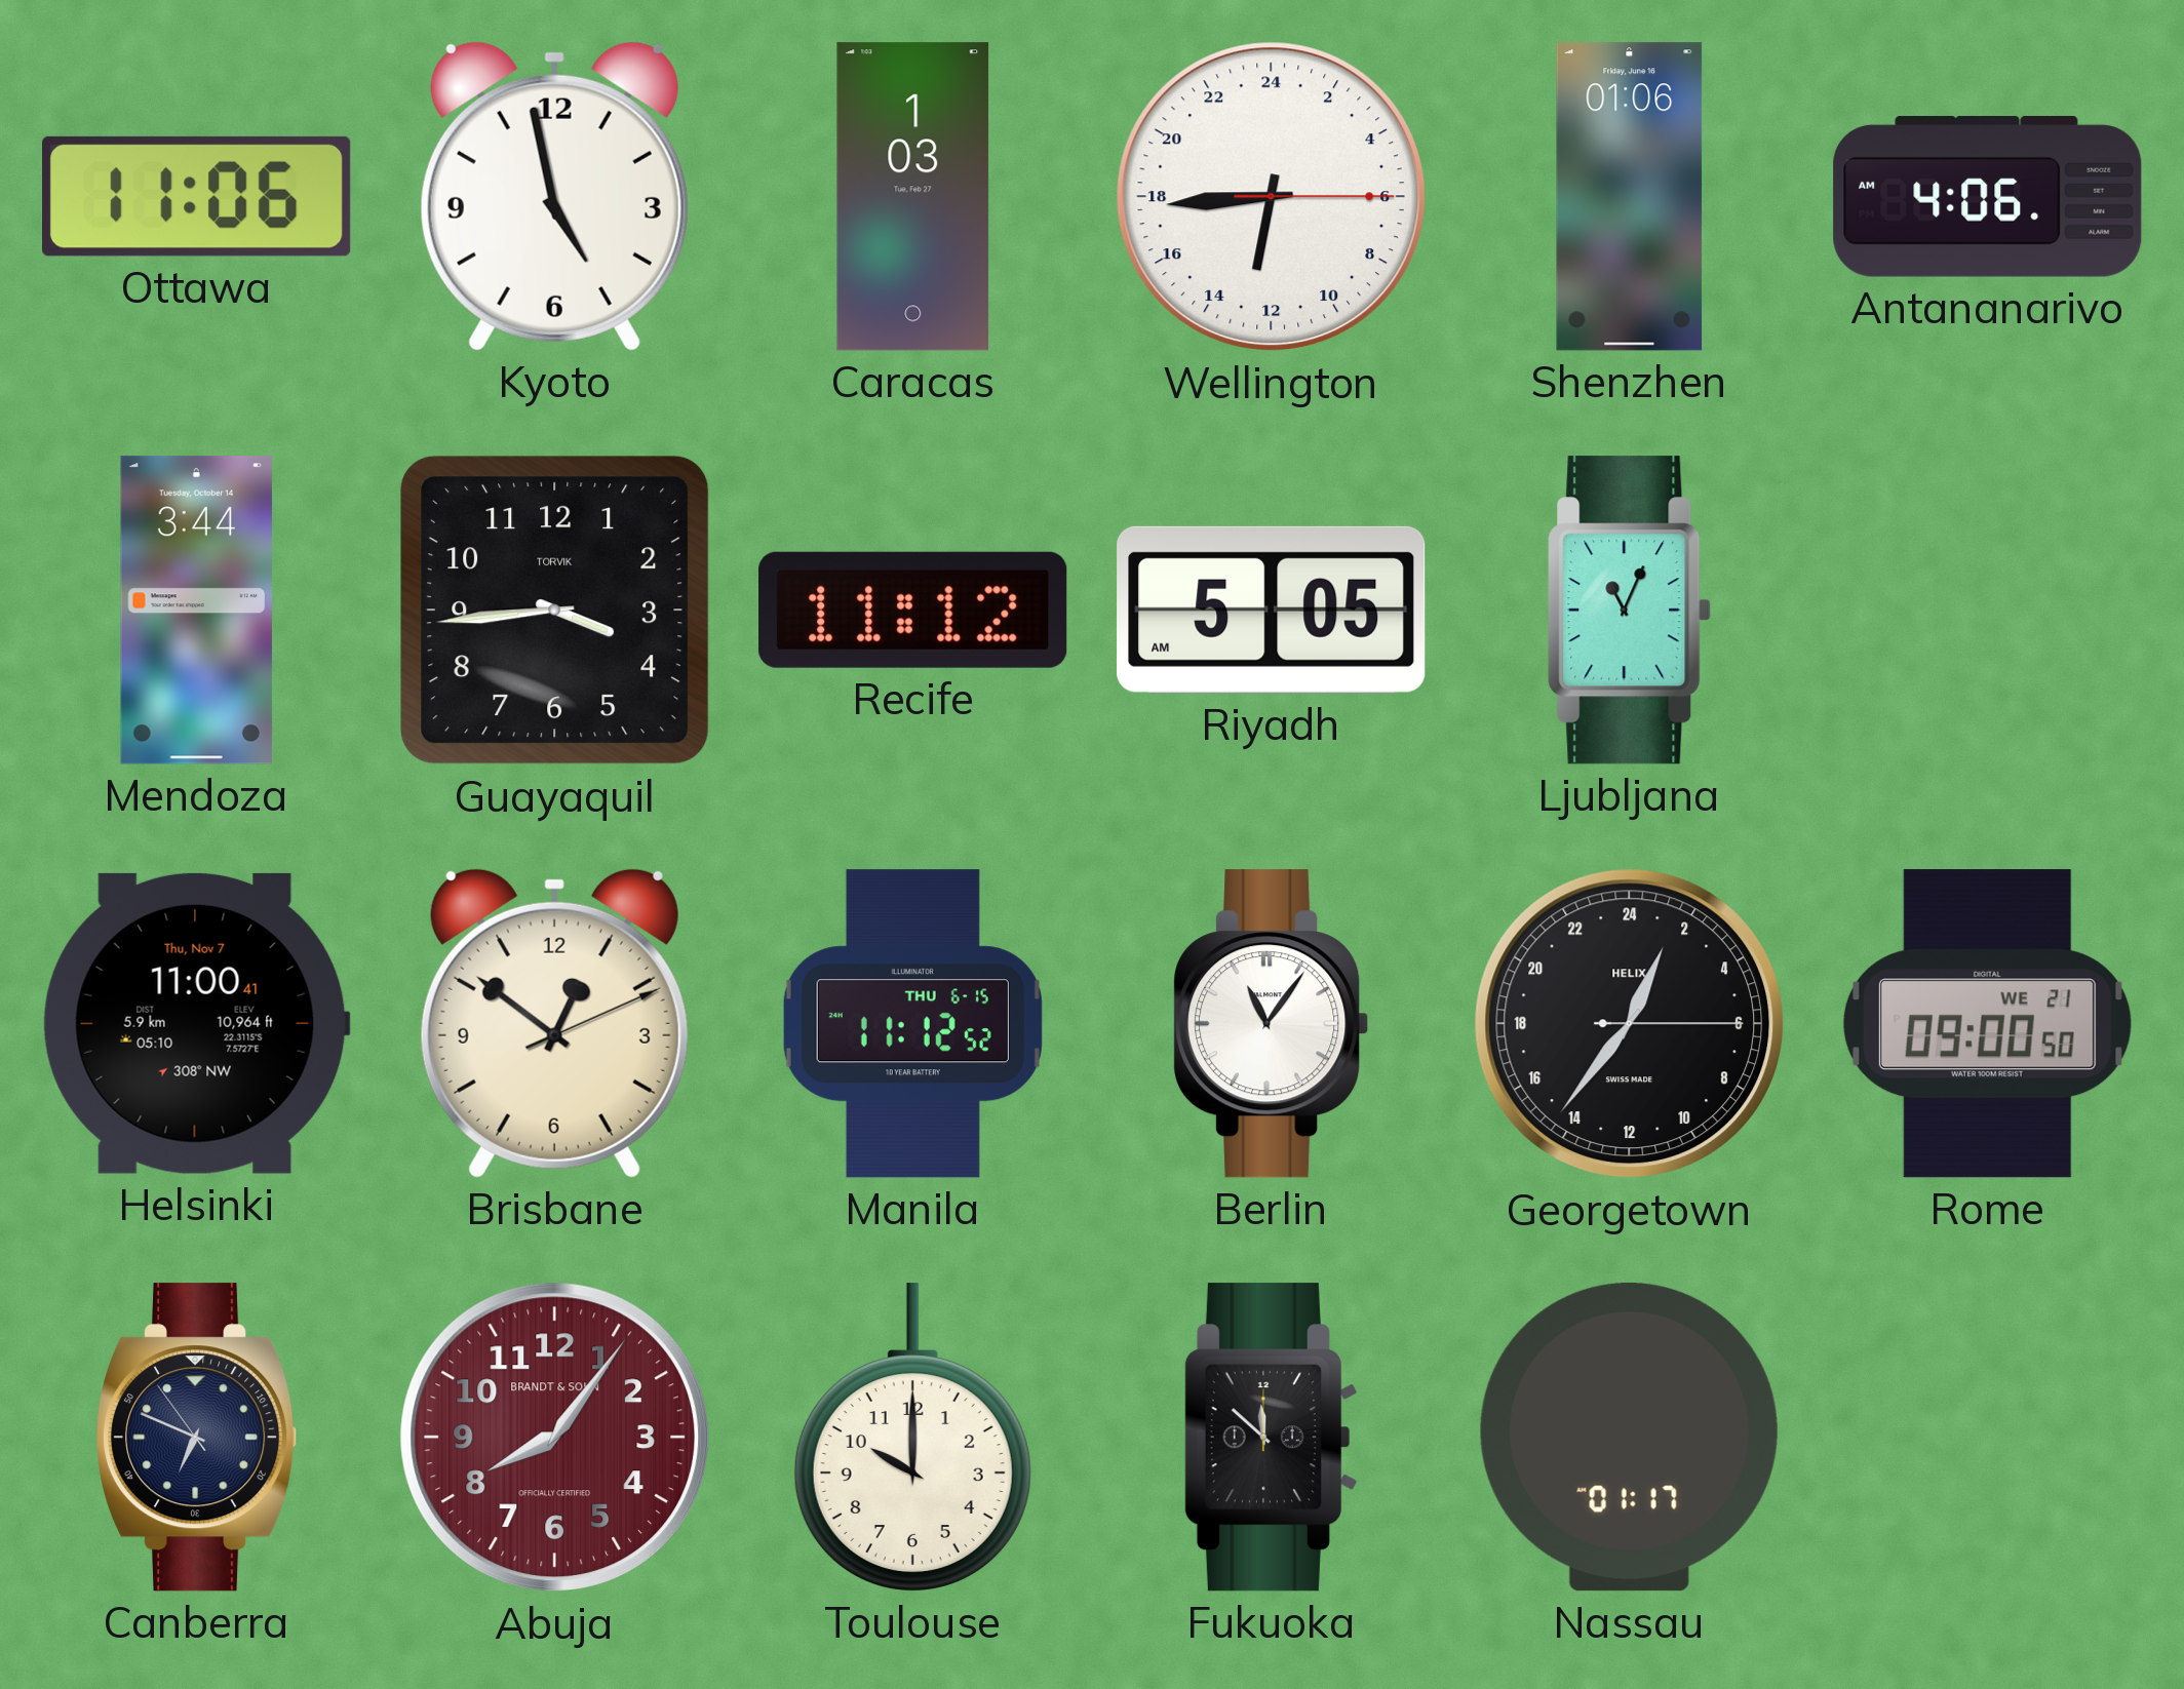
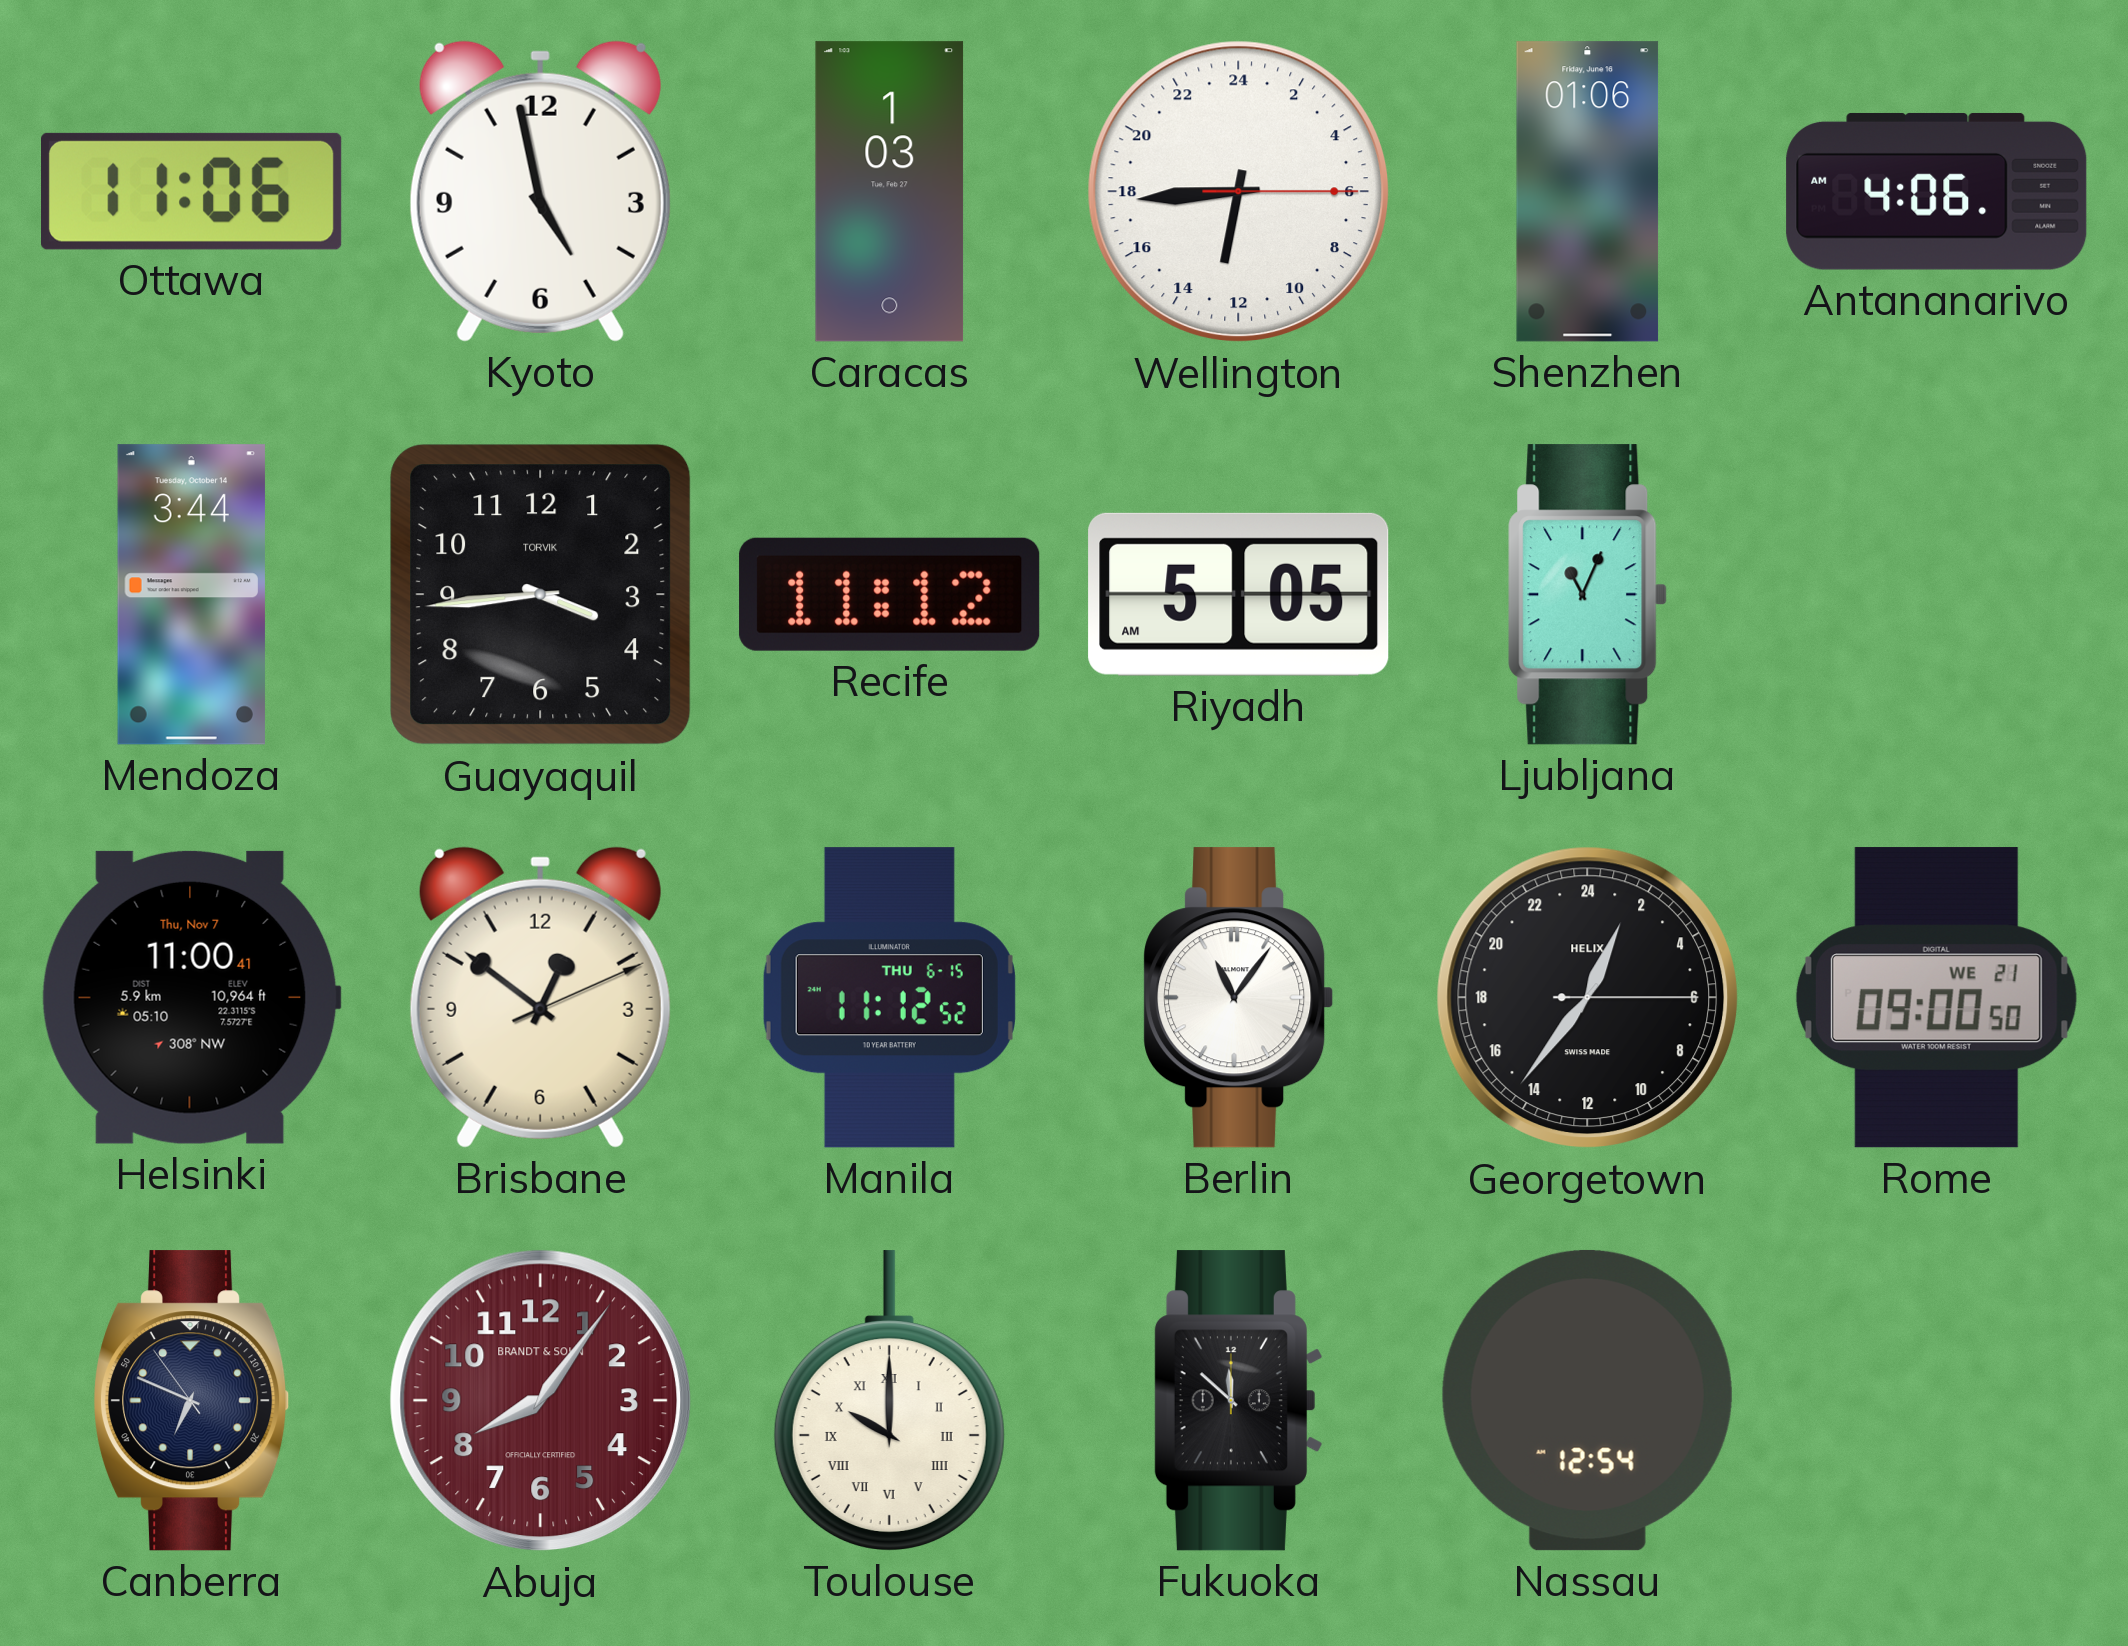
Toulouse numerals: Arabic -> Roman (889, 1401)
Nassau: 01:17 -> 12:54 (1587, 1400)
